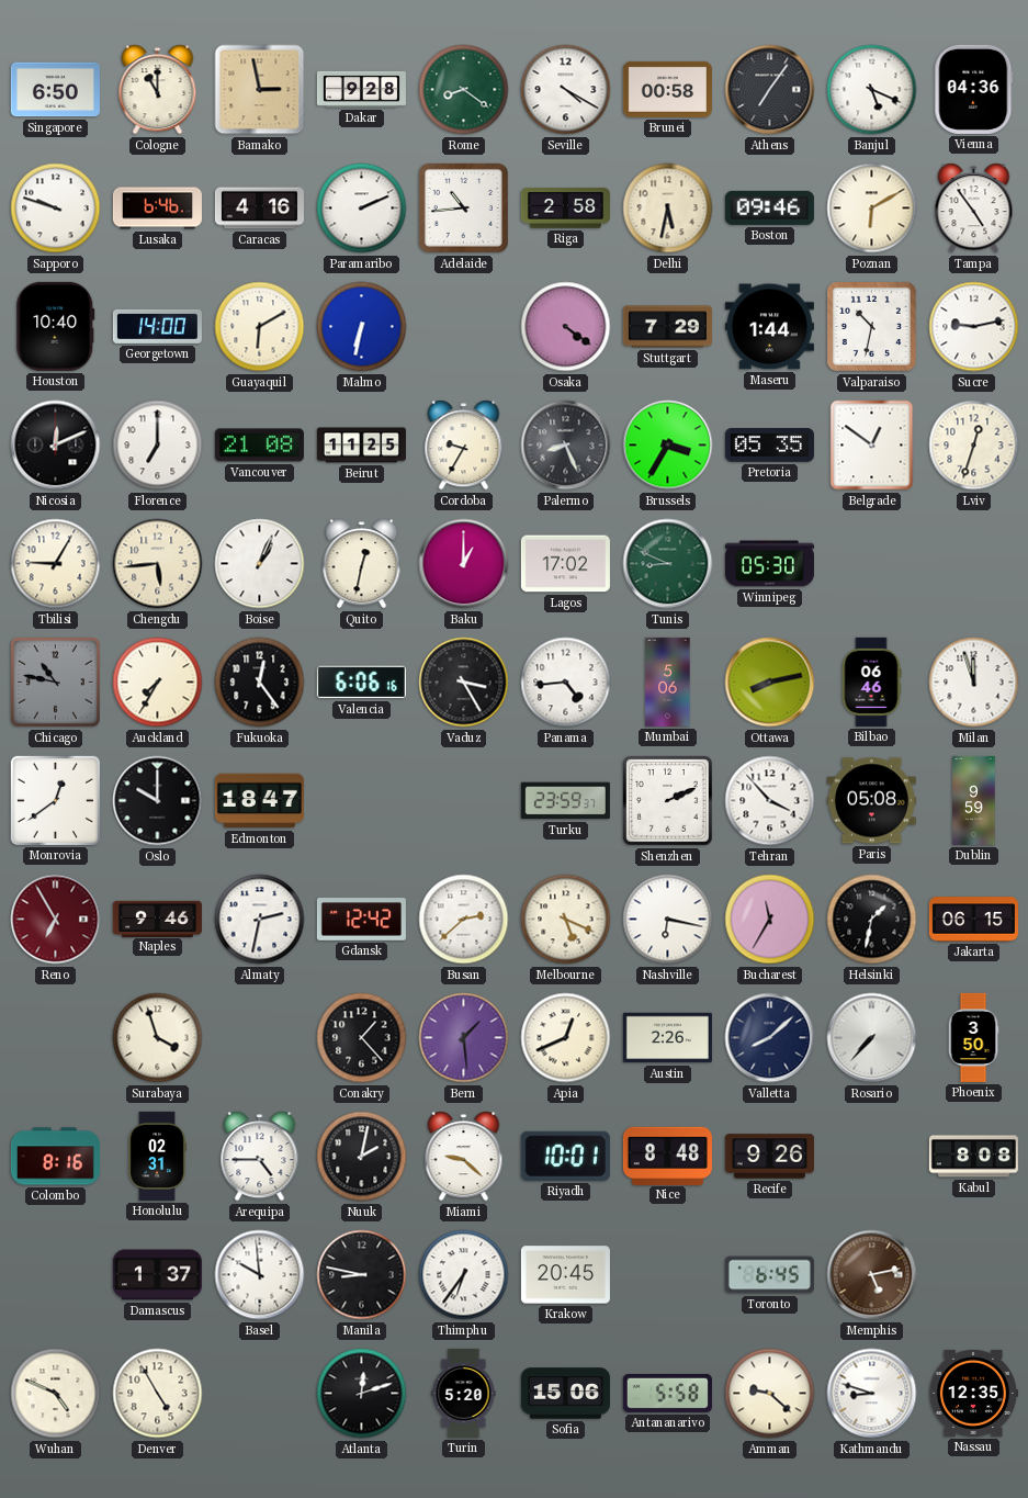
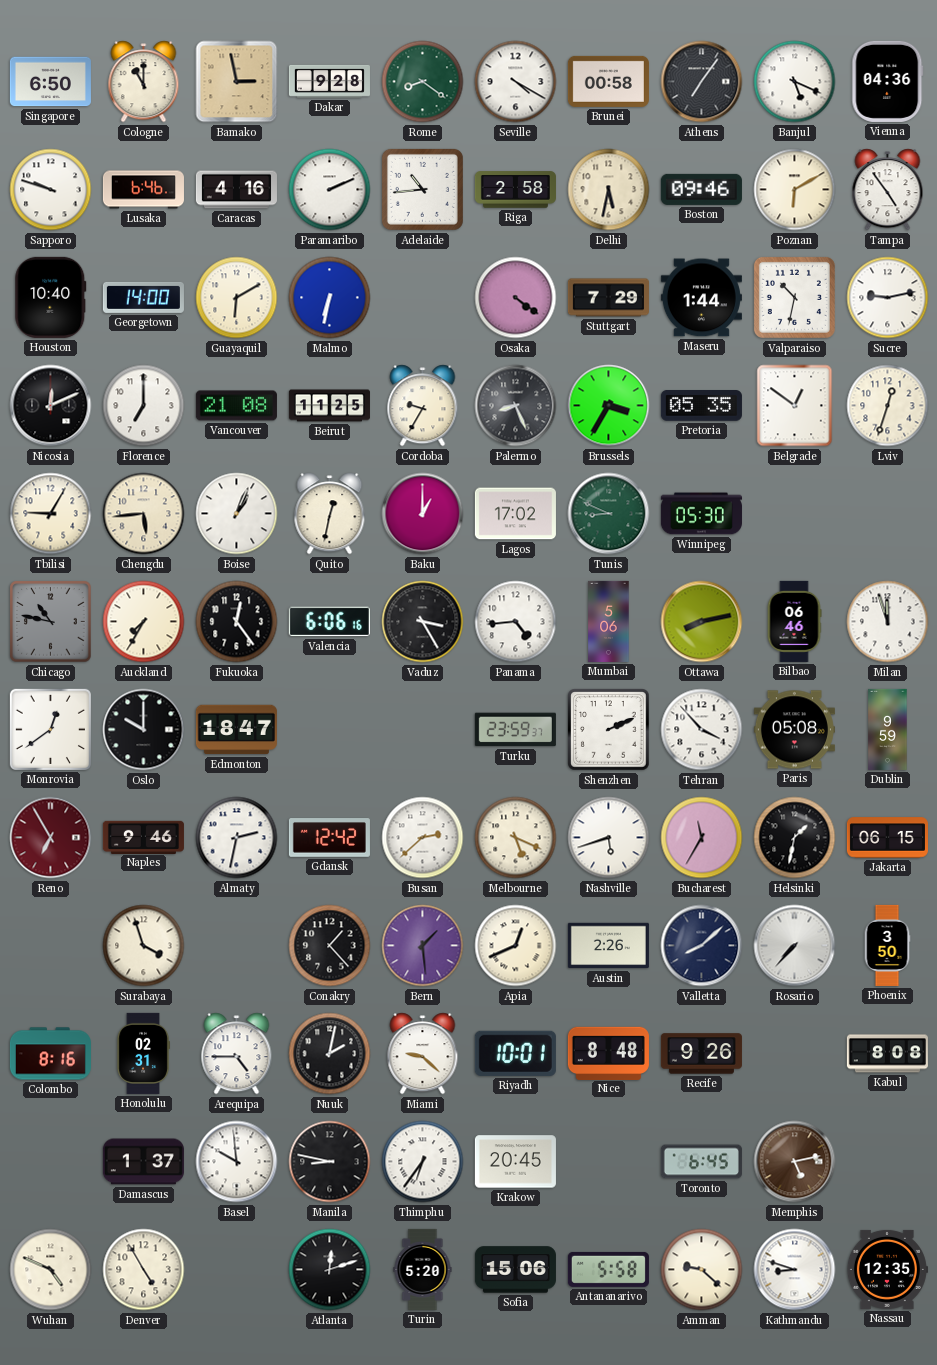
Nashville: 6:17 -> 5:42 (609, 838)
